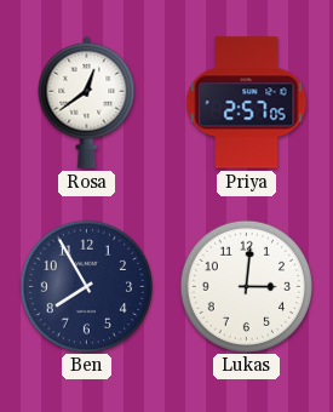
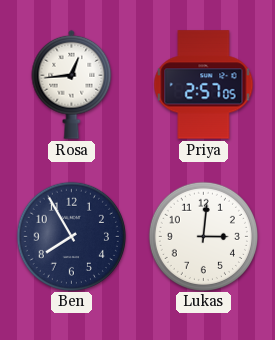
Rosa: 12:39 -> 12:44 (72, 84)
